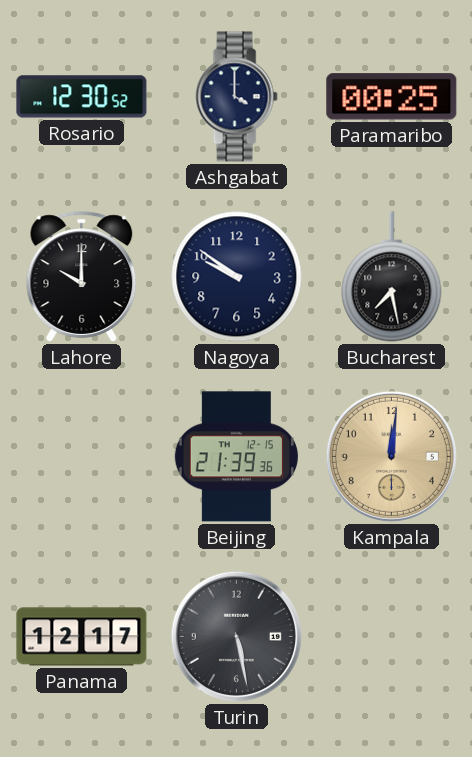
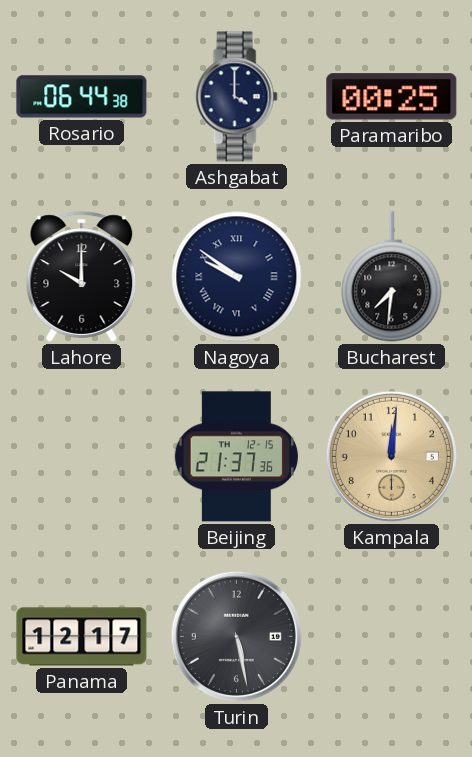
Rosario: 12:30 -> 06:44 (82, 97)
Nagoya numerals: Arabic -> Roman (237, 277)
Bucharest: 7:28 -> 7:31 (392, 277)
Beijing: 21:39 -> 21:37 (236, 457)
